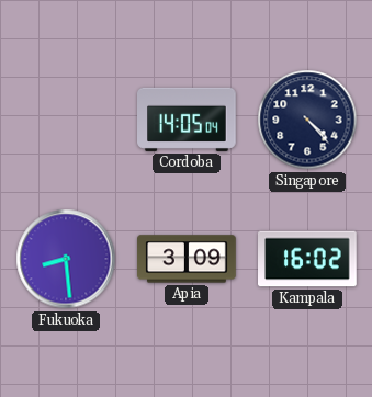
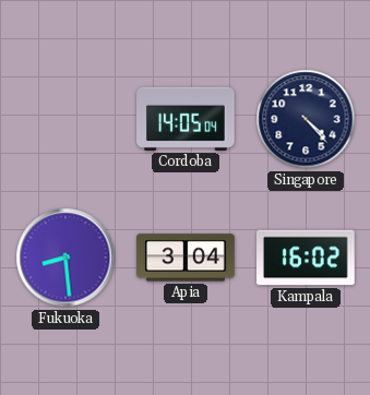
Apia: 3:09 -> 3:04 (186, 258)
